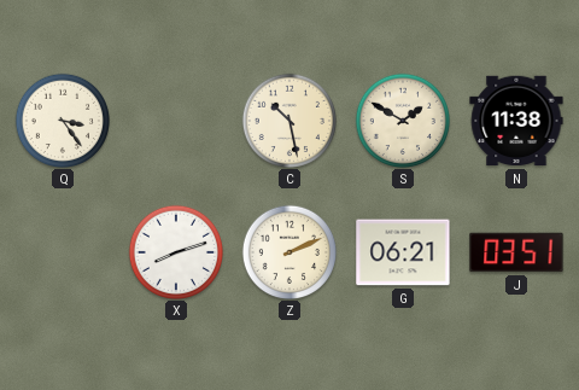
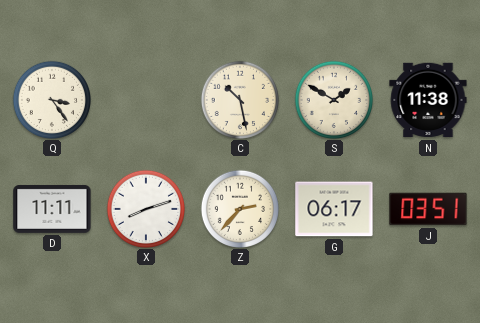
D: none -> 11:11 (52, 209)
Z: 2:11 -> 2:37 (239, 208)
G: 06:21 -> 06:17 (334, 209)
